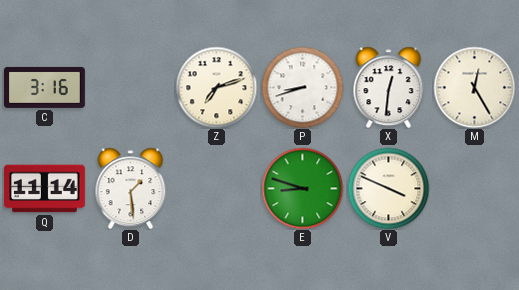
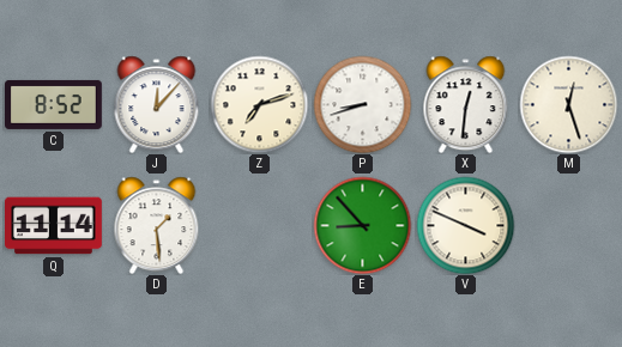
C: 3:16 -> 8:52 (54, 104)
J: none -> 12:07 (157, 104)
M: 12:25 -> 12:27 (568, 104)
E: 8:48 -> 8:53 (362, 225)
